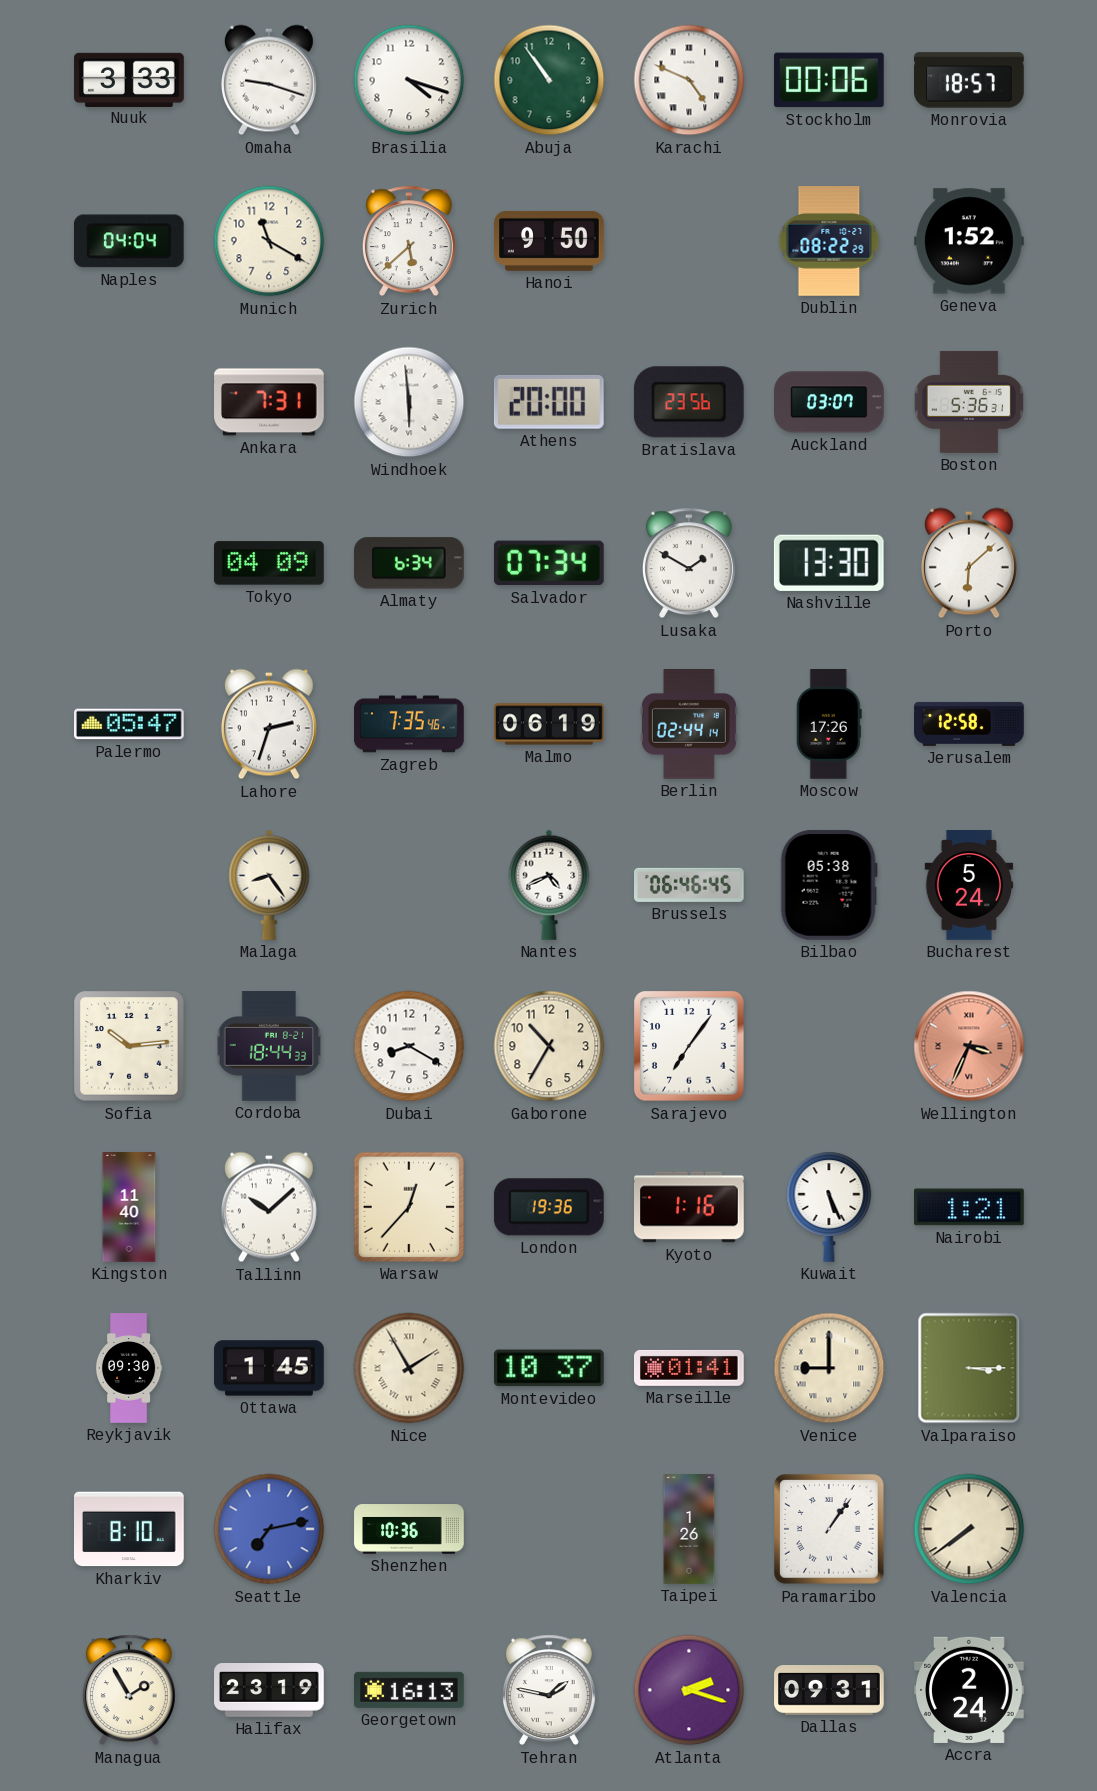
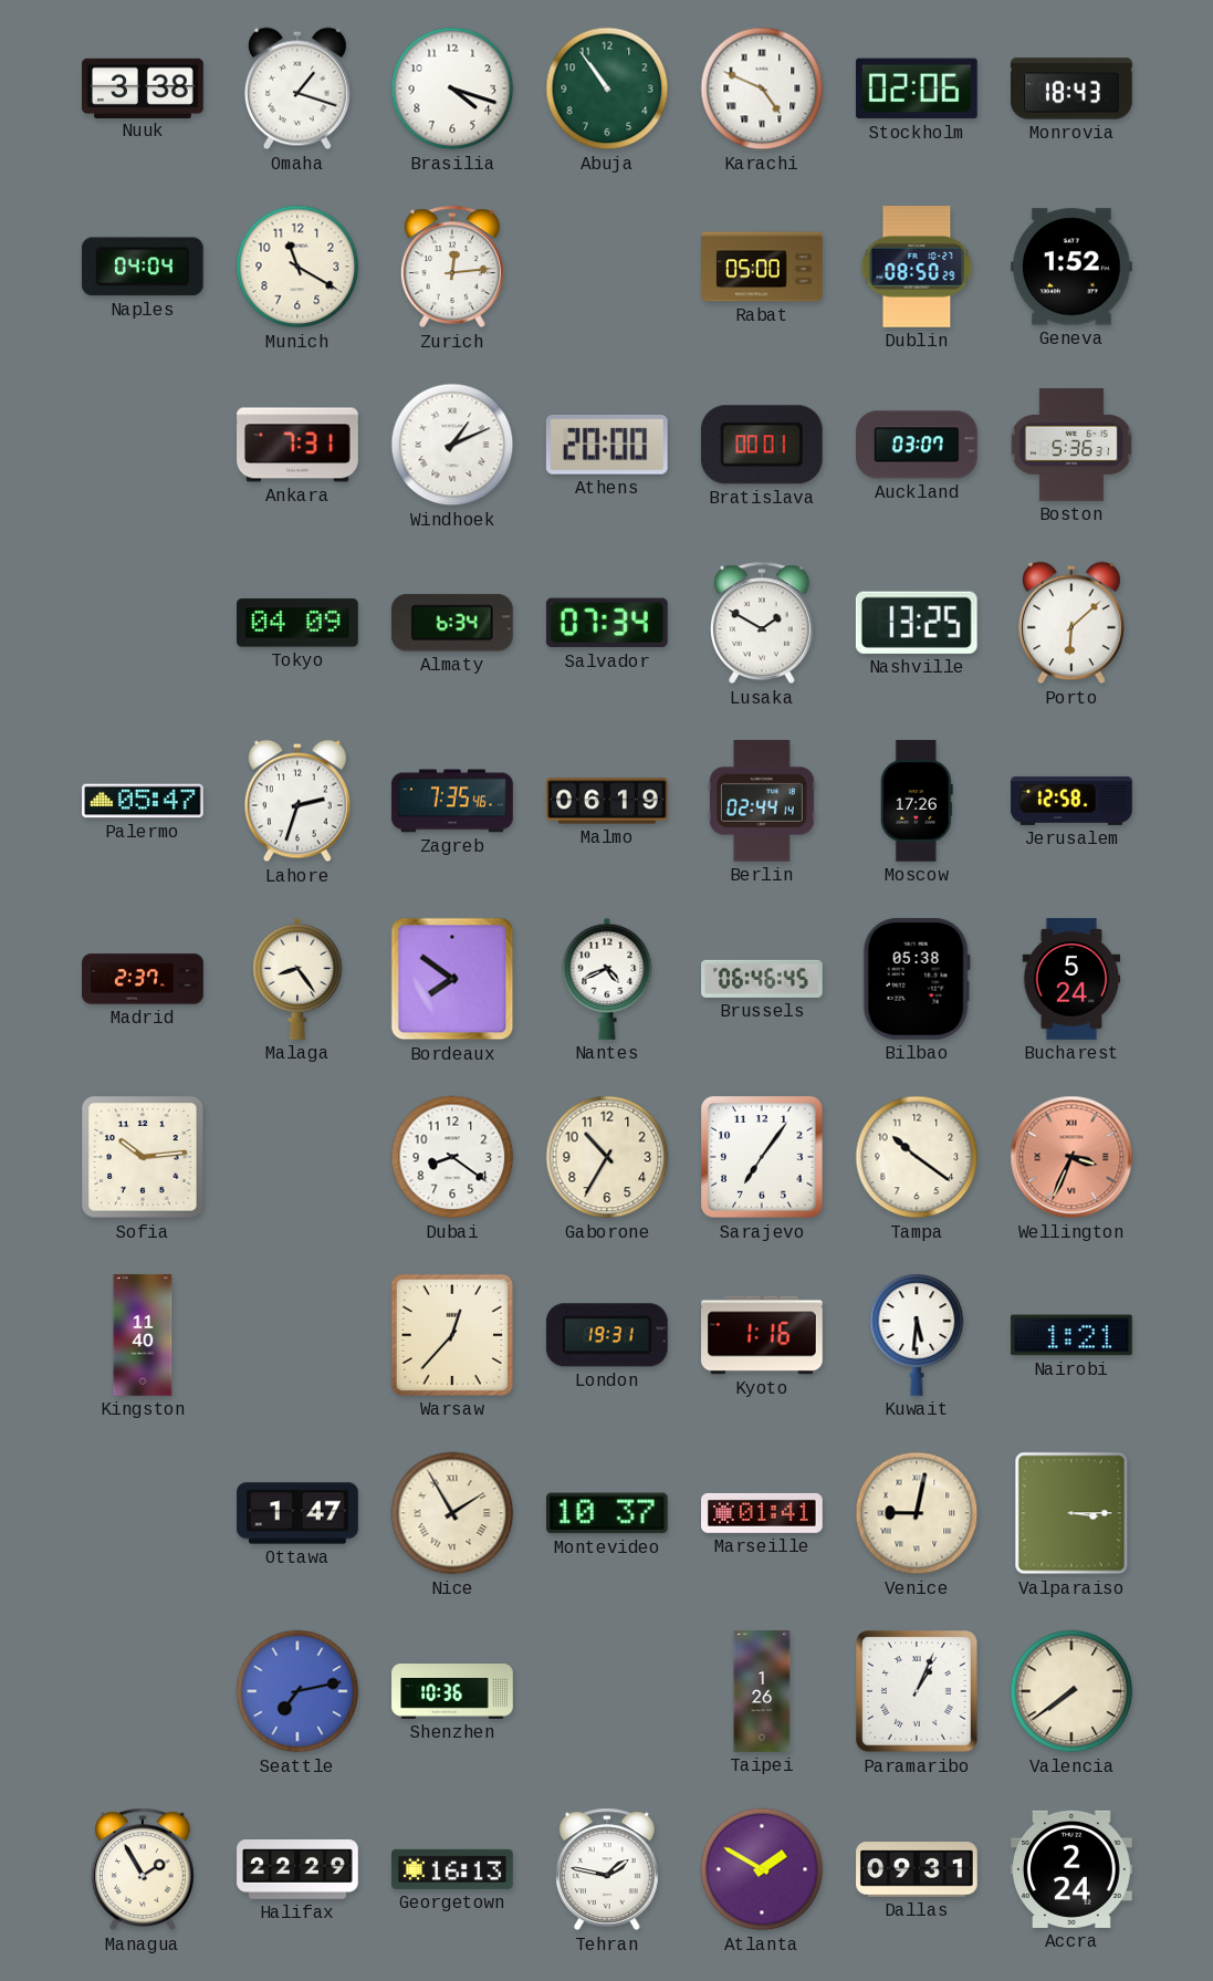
Nuuk: 3:33 -> 3:38 (143, 87)
Omaha: 9:18 -> 1:18 (297, 88)
Stockholm: 00:06 -> 02:06 (917, 88)
Monrovia: 18:57 -> 18:43 (1073, 88)
Zurich: 5:38 -> 12:14 (452, 267)
Hanoi: 9:50 -> none (549, 241)
Rabat: none -> 05:00 (762, 267)
Dublin: 08:22 -> 08:50 (917, 267)
Windhoek: 5:59 -> 1:11 (452, 445)
Bratislava: 23:56 -> 00:01 (762, 445)
Nashville: 13:30 -> 13:25 (917, 623)
Madrid: none -> 2:37 (143, 979)
Bordeaux: none -> 7:51 (452, 979)
Cordoba: 18:44 -> none (269, 1046)
Dubai: 8:20 -> 8:21 (452, 1157)
Tampa: none -> 10:21 (917, 1157)
Tallinn: 10:08 -> none (269, 1207)
London: 19:36 -> 19:31 (607, 1335)
Kuwait: 5:26 -> 5:31 (917, 1335)
Reykjavik: 09:30 -> none (129, 1368)
Ottawa: 1:45 -> 1:47 (297, 1513)
Venice: 9:00 -> 9:02 (917, 1513)
Kharkiv: 8:10 -> none (130, 1529)
Paramaribo: 1:06 -> 1:04 (917, 1691)
Halifax: 23:19 -> 22:29 (297, 1870)
Atlanta: 2:18 -> 1:50 (762, 1869)
